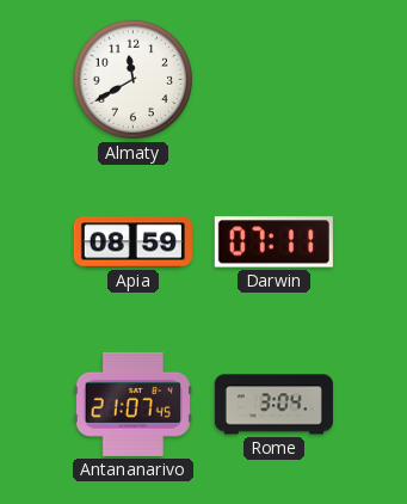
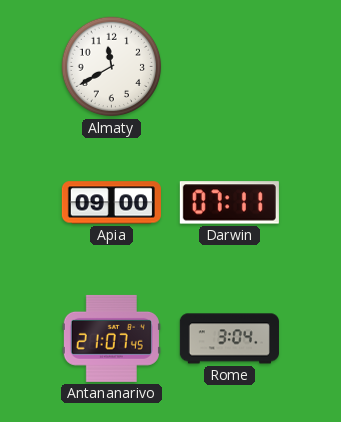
Apia: 08:59 -> 09:00 (111, 203)
